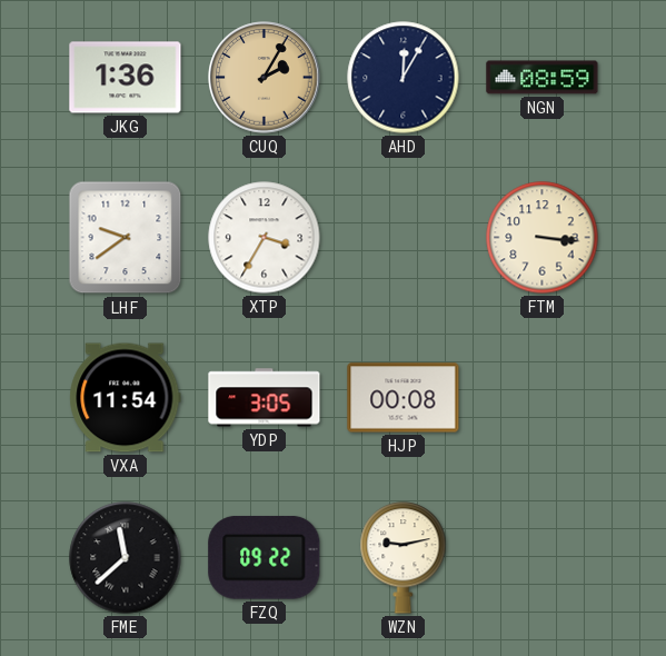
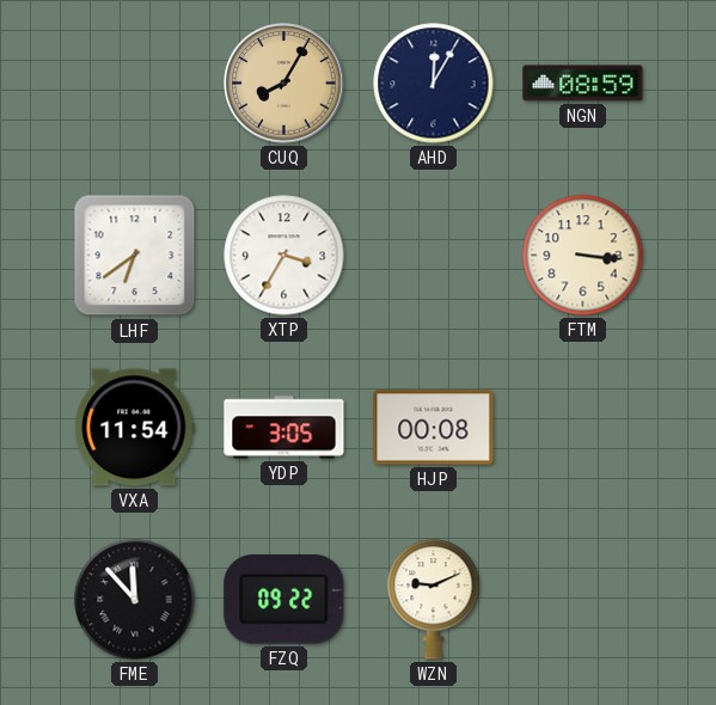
JKG: 1:36 -> none (126, 78)
CUQ: 2:05 -> 8:05 (284, 84)
LHF: 9:39 -> 6:39 (135, 256)
FME: 11:38 -> 11:53 (135, 600)
WZN: 9:13 -> 9:11 (434, 600)
